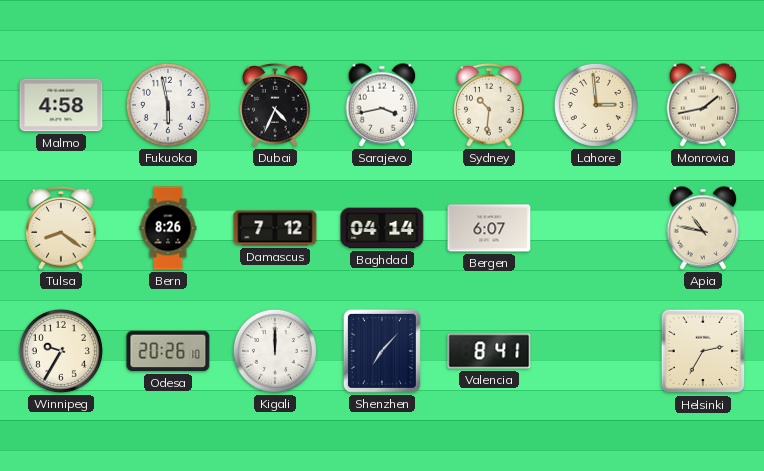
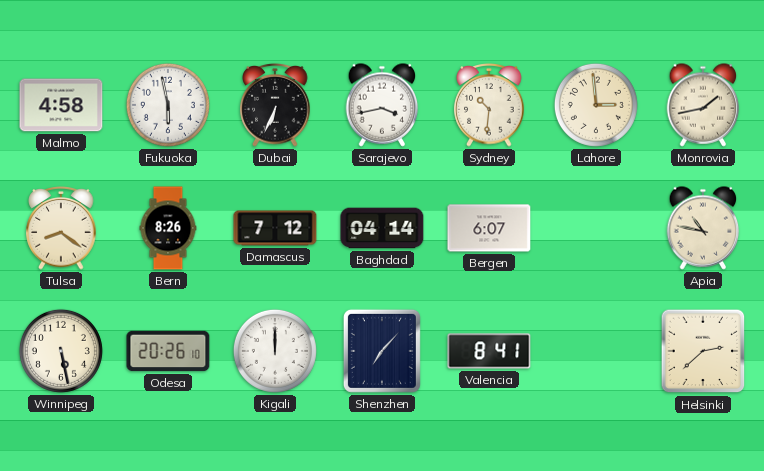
Dubai: 4:34 -> 6:34 (275, 105)
Winnipeg: 9:35 -> 5:28 (61, 351)
Helsinki: 2:35 -> 2:38 (703, 351)
